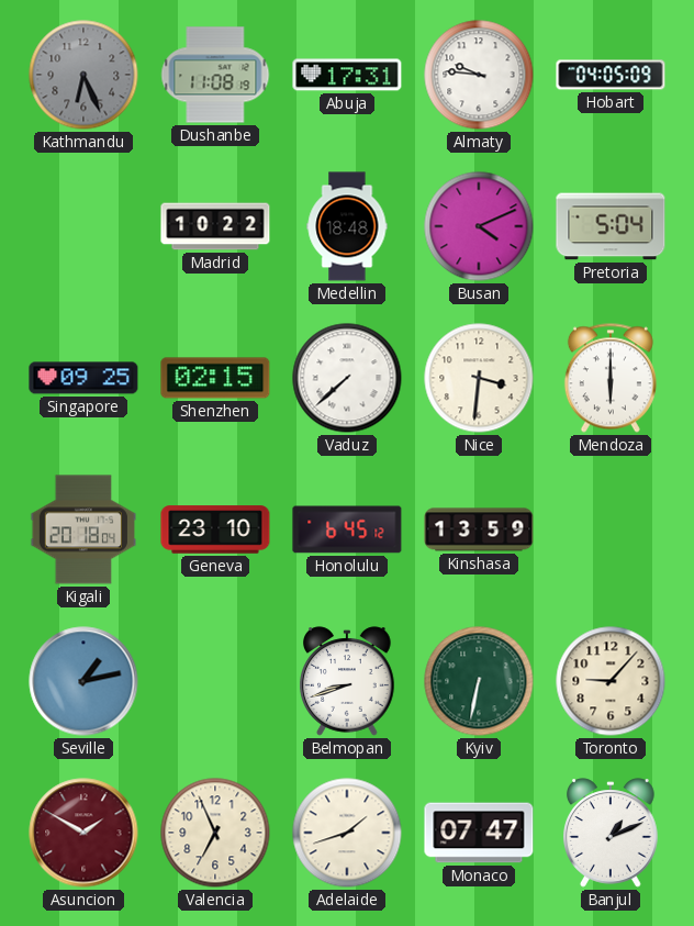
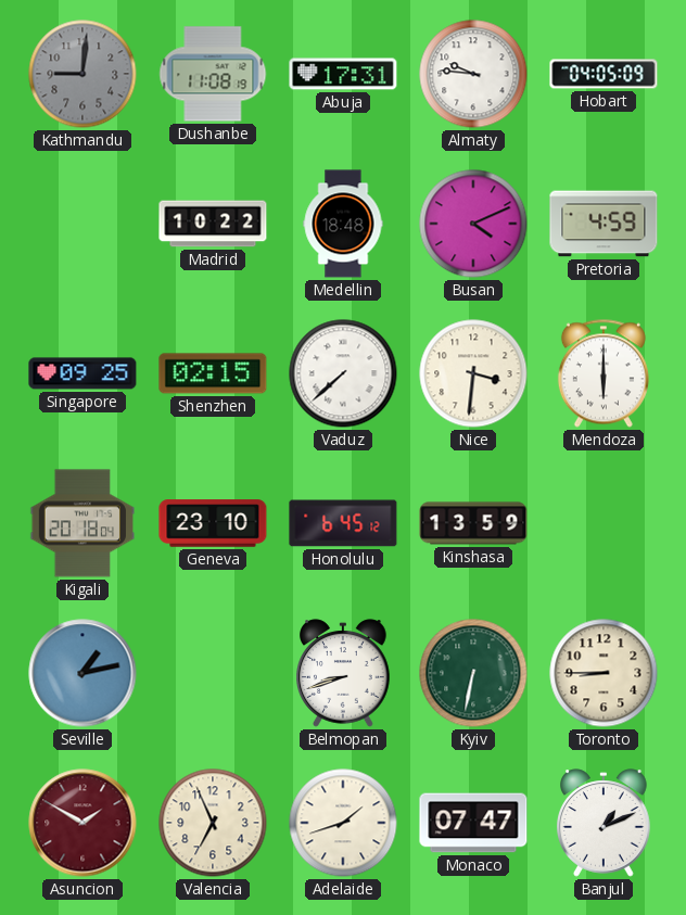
Kathmandu: 6:26 -> 9:01 (82, 74)
Pretoria: 5:04 -> 4:59 (604, 224)
Toronto: 9:07 -> 8:45 (604, 673)
